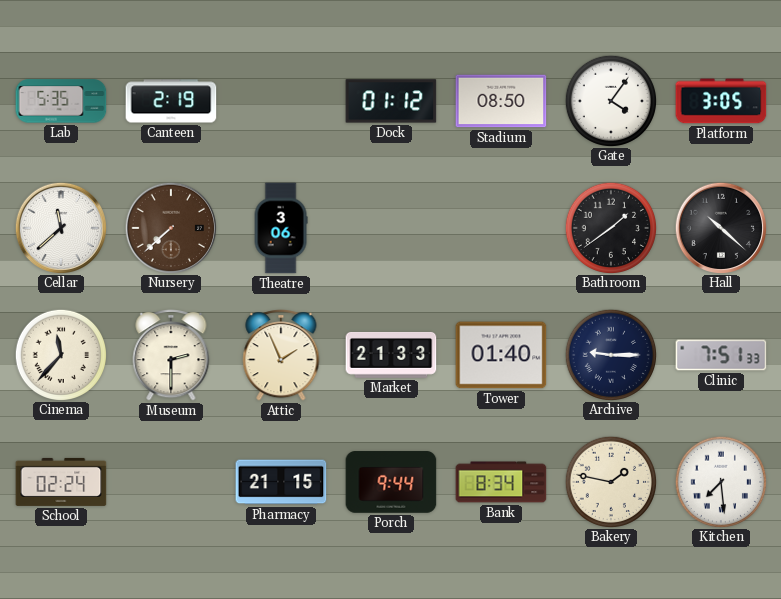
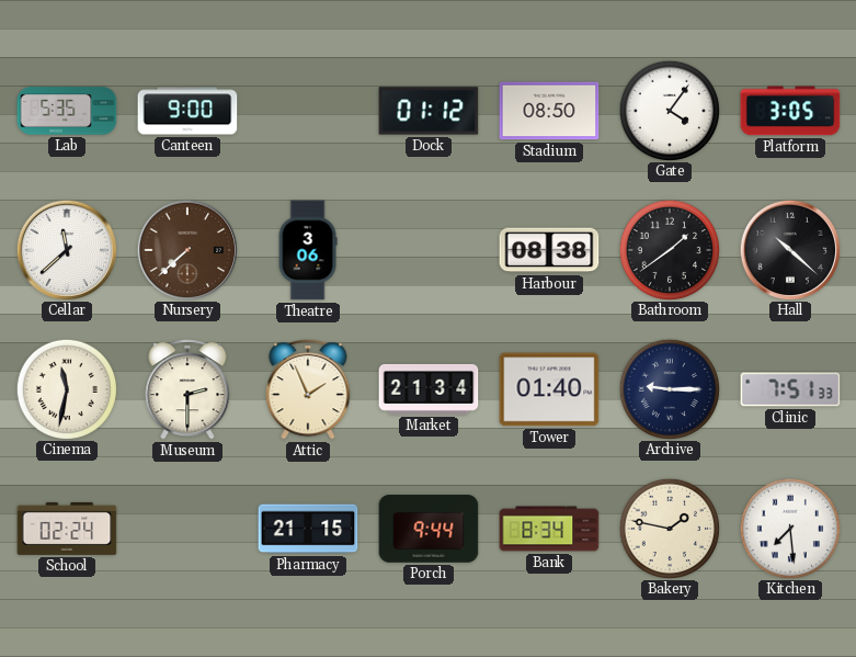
Canteen: 2:19 -> 9:00 (187, 111)
Harbour: none -> 08:38 (549, 250)
Cinema: 11:37 -> 11:32 (66, 388)
Market: 21:33 -> 21:34 (429, 389)
